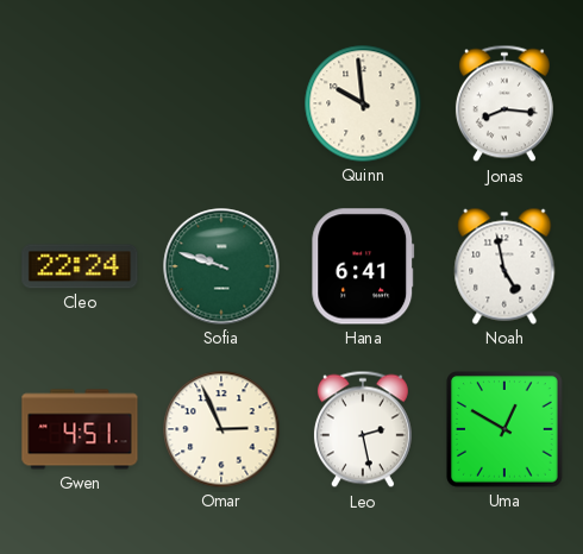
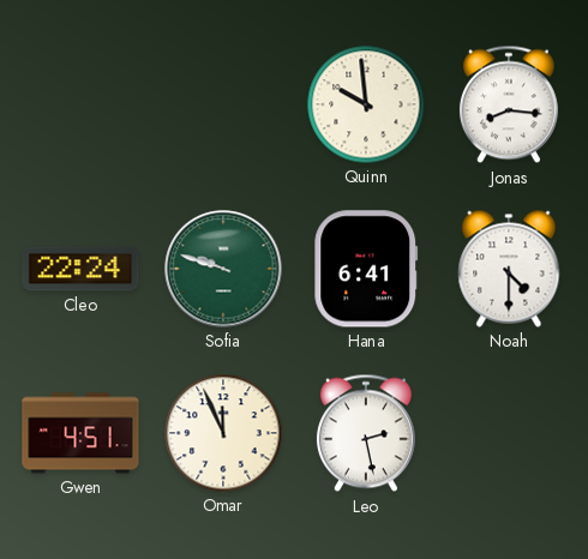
Noah: 4:58 -> 4:30 (509, 269)
Omar: 2:56 -> 11:56 (223, 433)
Uma: 12:50 -> none (506, 430)
